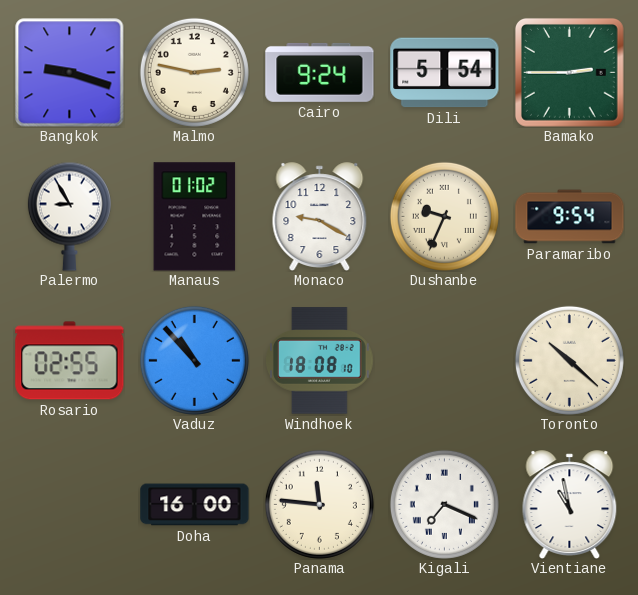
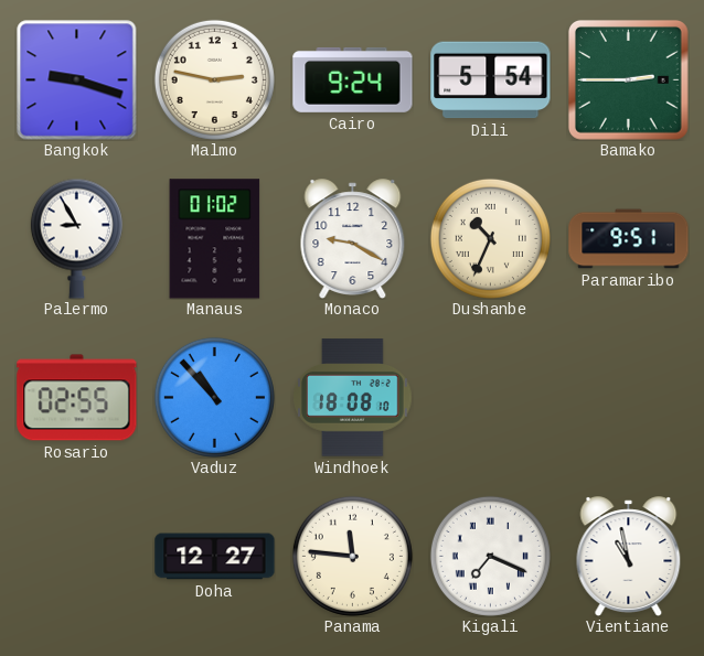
Dushanbe: 9:34 -> 10:34 (490, 238)
Paramaribo: 9:54 -> 9:51 (629, 239)
Toronto: 10:22 -> none (569, 360)
Doha: 16:00 -> 12:27 (215, 557)
